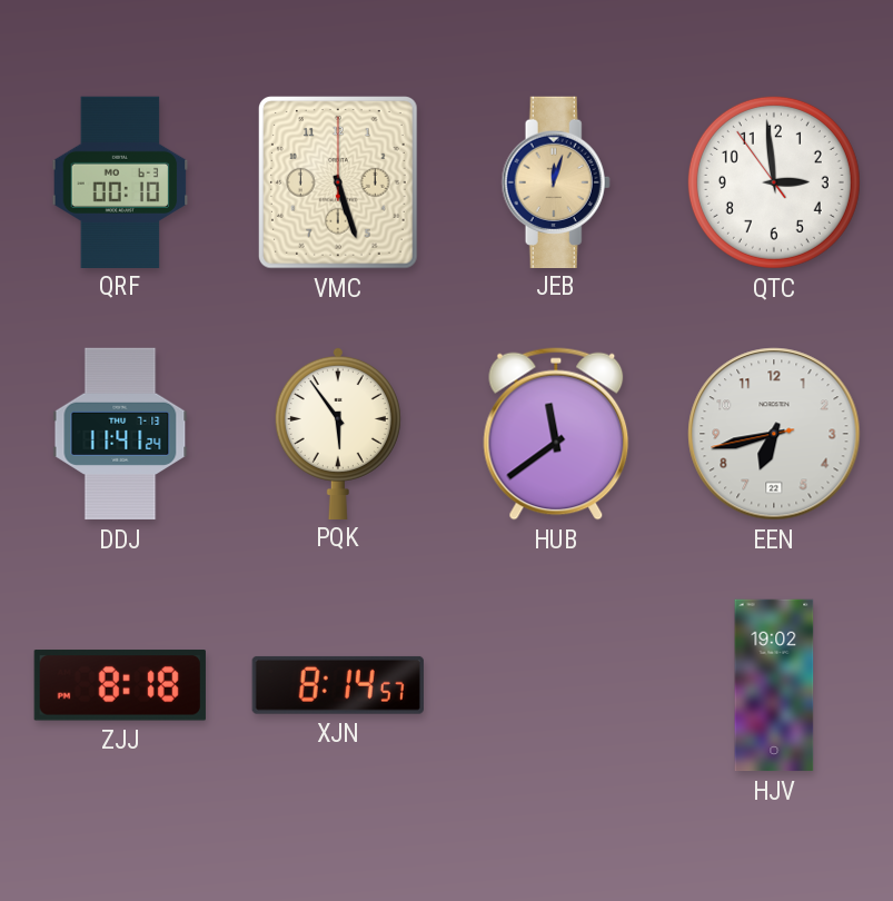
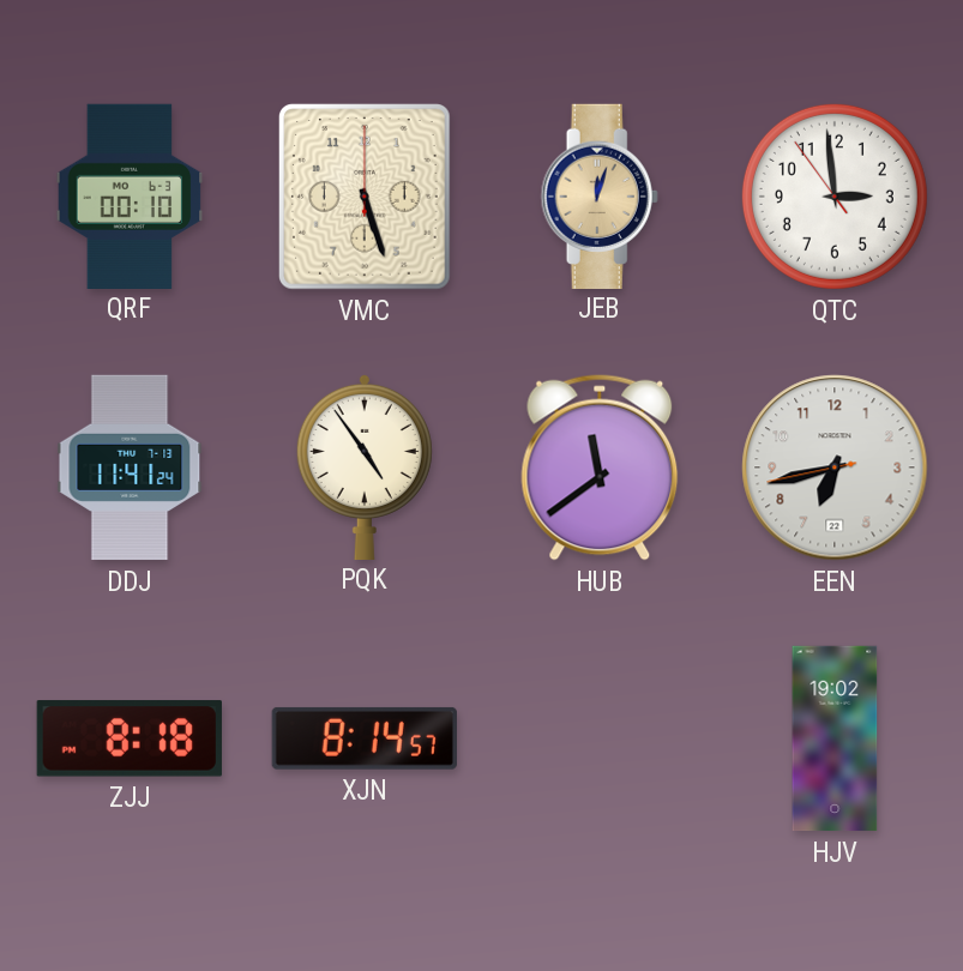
PQK: 5:54 -> 4:54 (365, 466)
